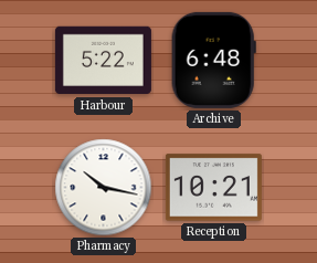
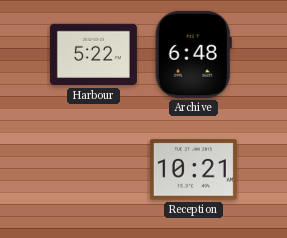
Pharmacy: 10:17 -> none (104, 188)
